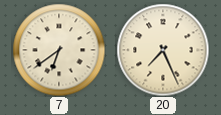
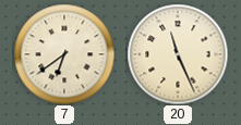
20: 7:26 -> 11:26 (178, 54)
